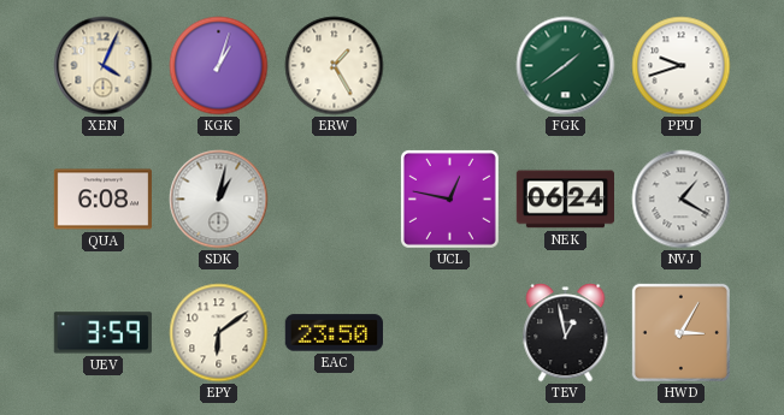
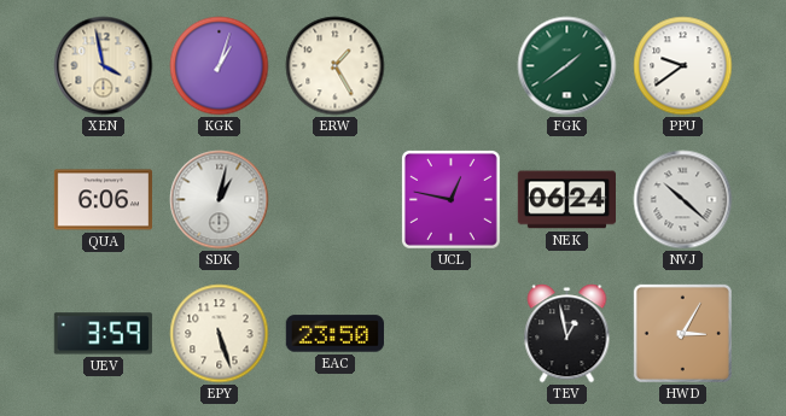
XEN: 4:04 -> 3:58 (104, 66)
PPU: 9:42 -> 9:39 (683, 66)
QUA: 6:08 -> 6:06 (103, 200)
NVJ: 1:20 -> 10:22 (683, 200)
EPY: 6:09 -> 5:27 (220, 334)
